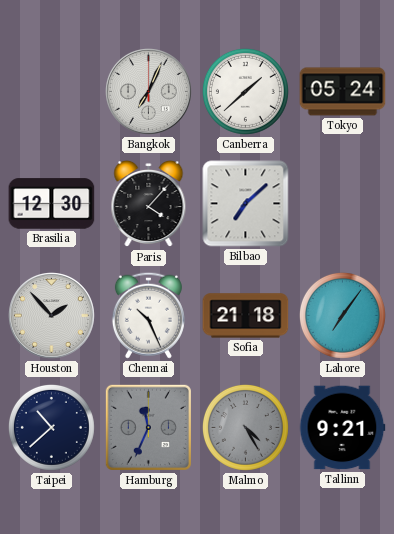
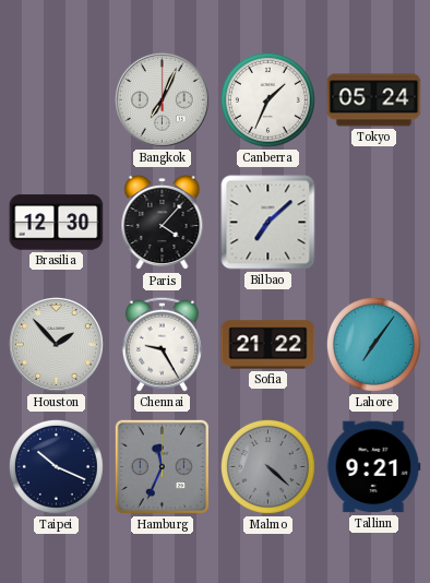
Canberra: 1:38 -> 1:34 (267, 99)
Chennai: 10:26 -> 9:25 (162, 344)
Sofia: 21:18 -> 21:22 (268, 345)
Taipei: 10:38 -> 10:19 (56, 466)
Malmo: 4:25 -> 4:22 (267, 466)
